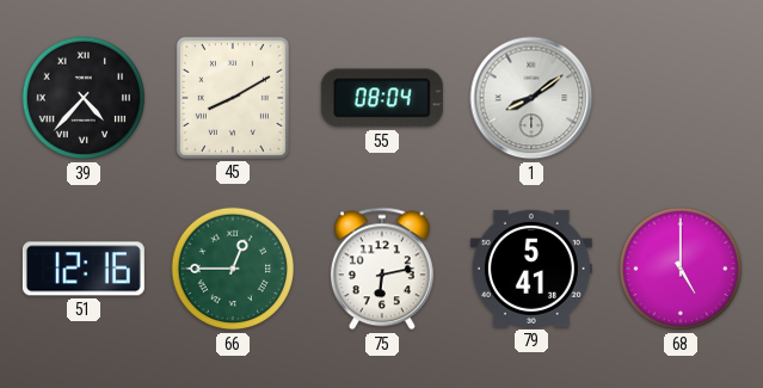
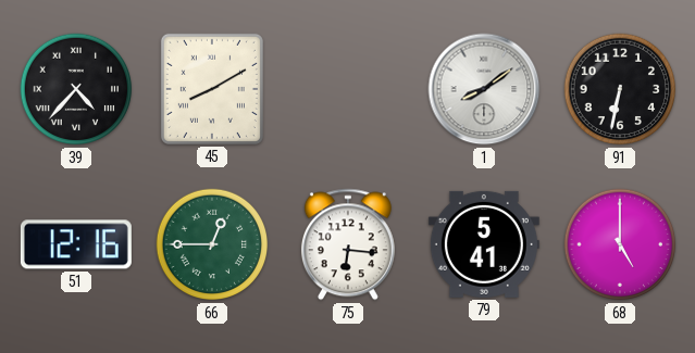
55: 08:04 -> none (382, 98)
91: none -> 6:32 (620, 89)
75: 6:13 -> 6:16 (348, 244)
